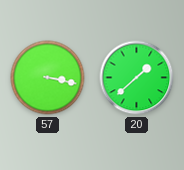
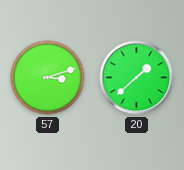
57: 3:17 -> 3:12 (48, 78)
